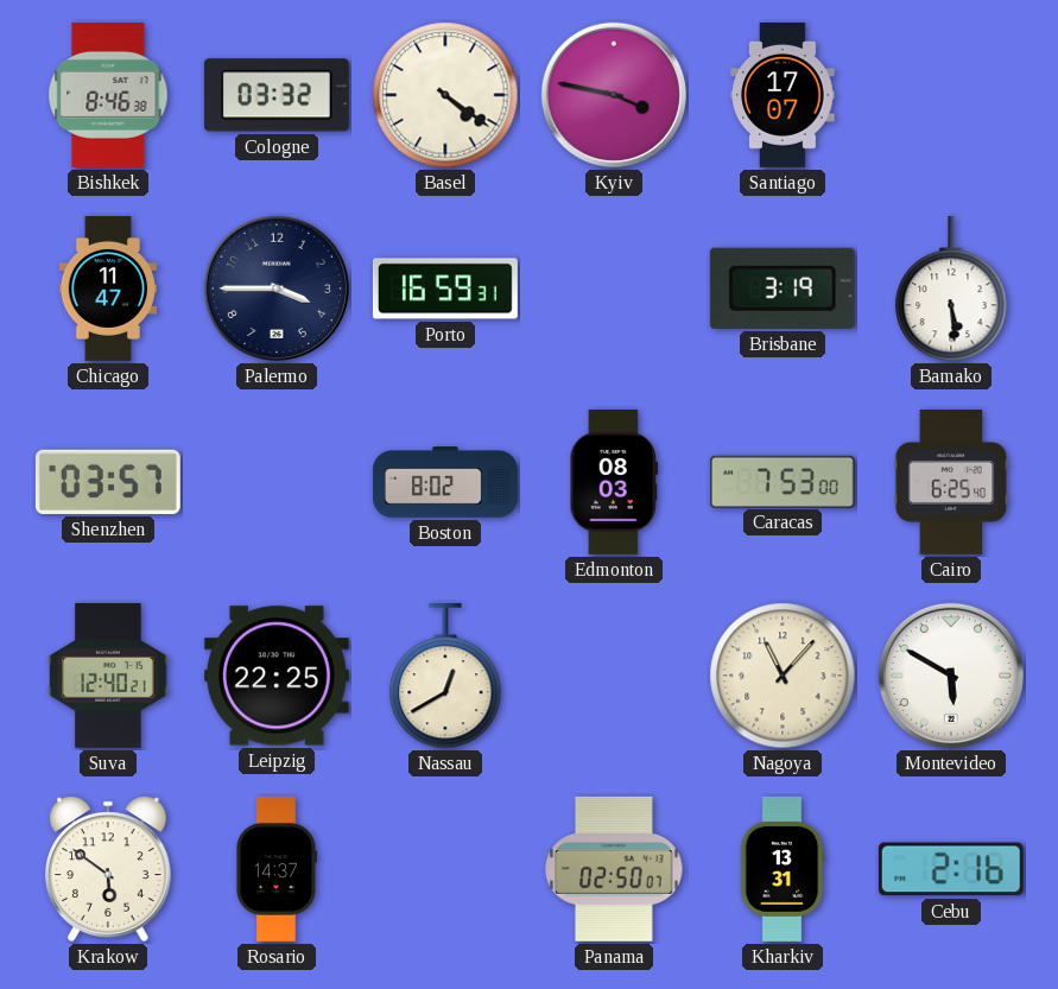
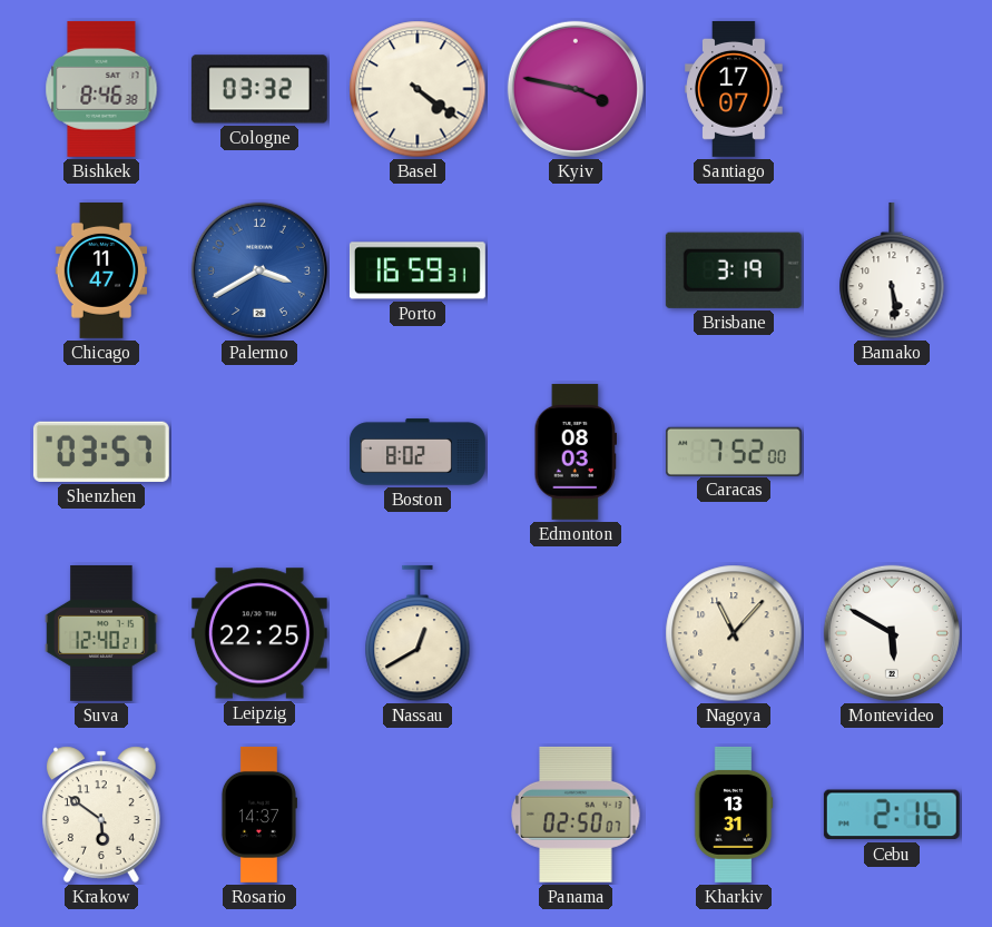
Palermo: 3:45 -> 3:40 (259, 270)
Palermo dial: navy -> blue (259, 270)
Caracas: 7:53 -> 7:52 (734, 451)
Cairo: 6:25 -> none (951, 482)
